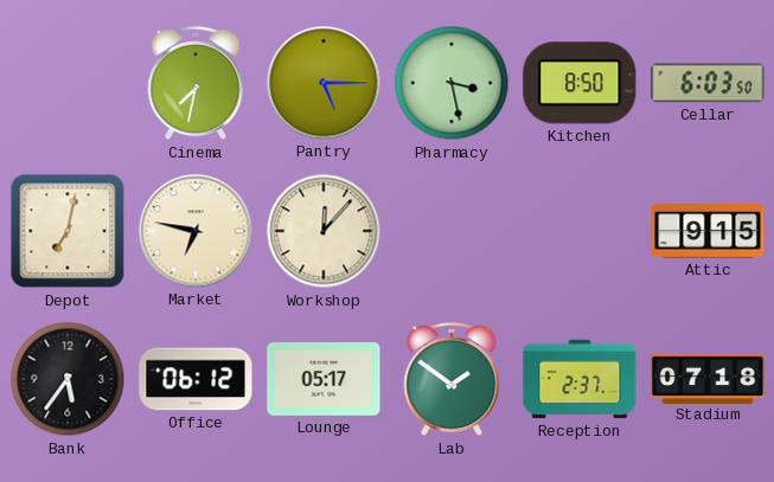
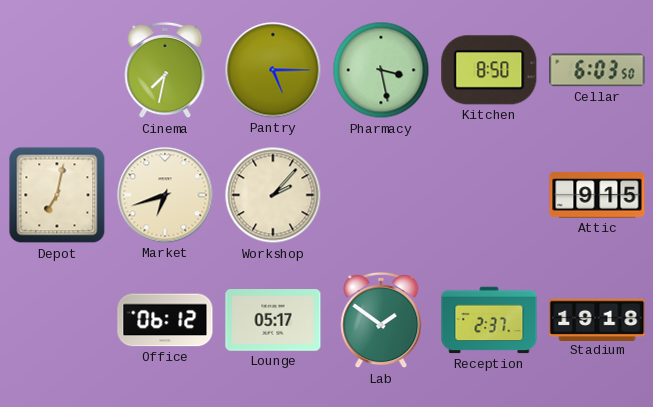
Market: 6:47 -> 6:42 (165, 195)
Workshop: 12:07 -> 2:07 (273, 195)
Bank: 5:36 -> none (68, 379)
Stadium: 07:18 -> 19:18 (597, 319)
